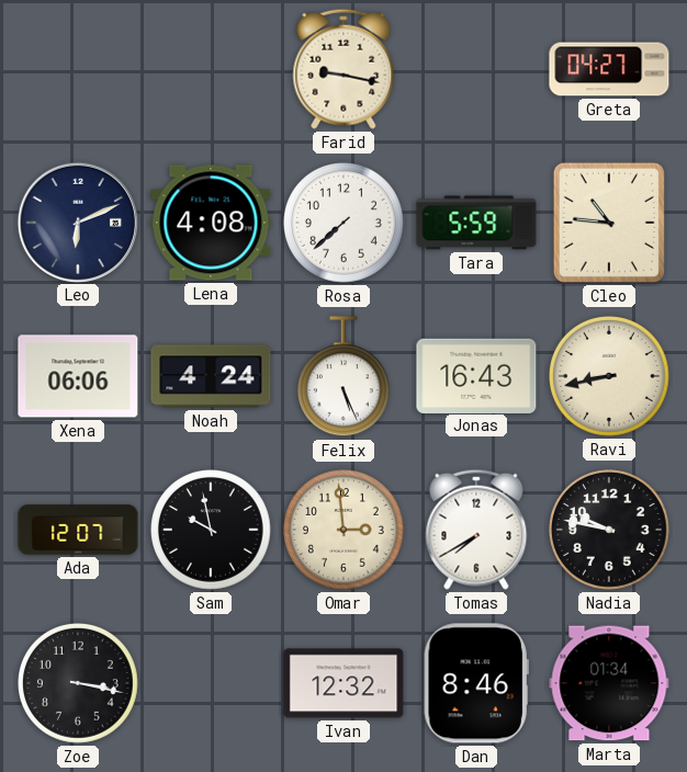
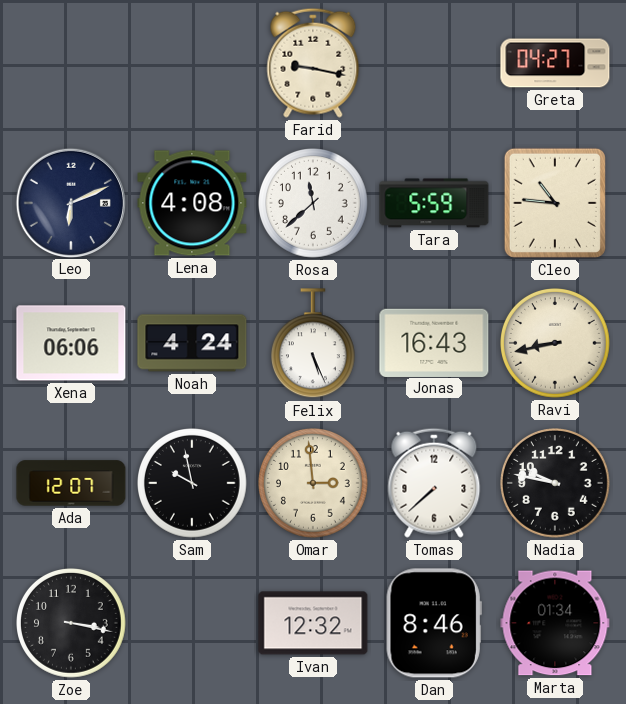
Rosa: 7:38 -> 11:38 (314, 204)
Tomas: 7:40 -> 7:38 (434, 483)
